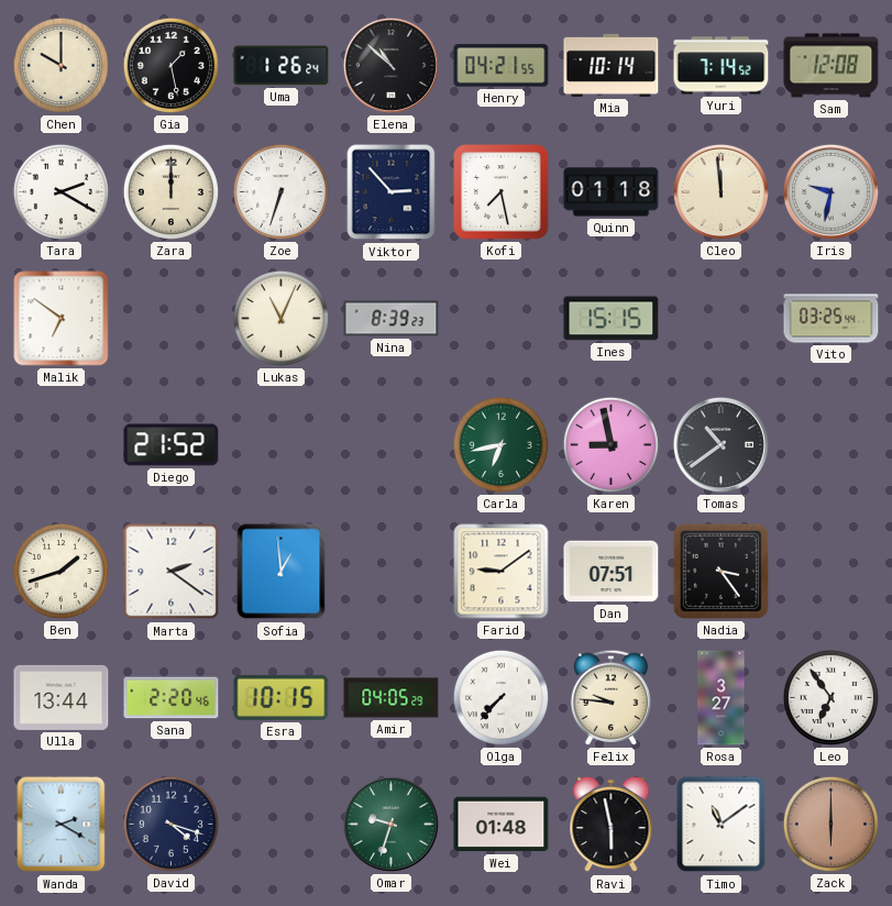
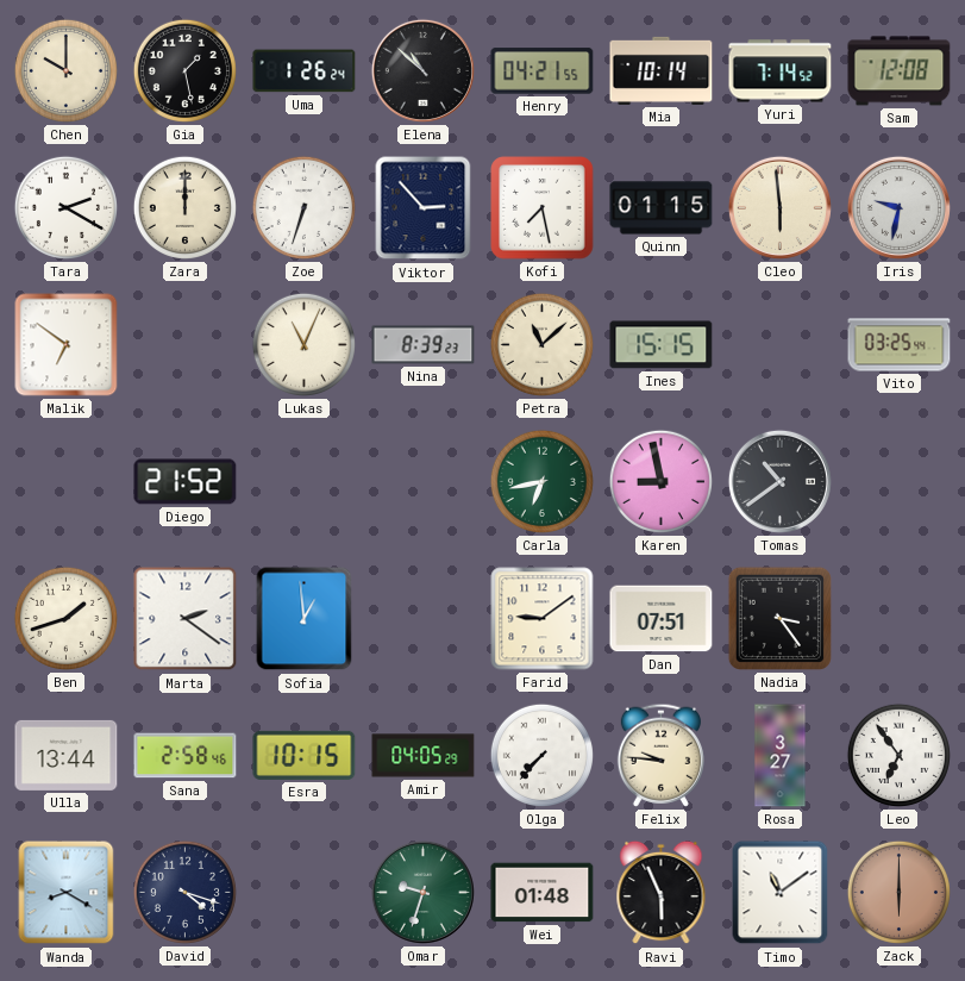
Quinn: 01:18 -> 01:15 (662, 208)
Cleo: 11:59 -> 5:59 (779, 207)
Petra: none -> 11:08 (541, 344)
Sana: 2:20 -> 2:58 (186, 756)
Wanda: 2:20 -> 8:20 (67, 893)
Ravi: 5:58 -> 5:56 (662, 893)
